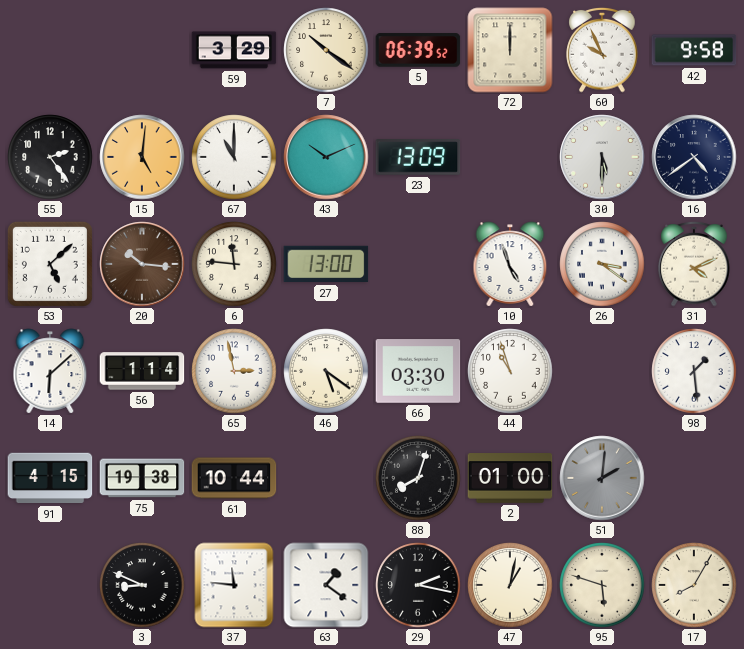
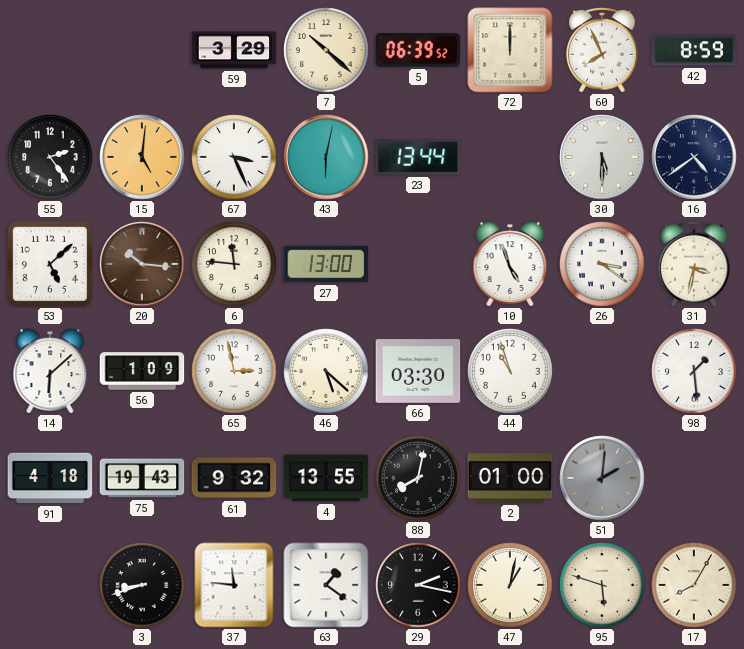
7: 10:21 -> 10:22 (326, 50)
60: 9:56 -> 7:56 (602, 50)
42: 9:58 -> 8:59 (694, 50)
67: 11:00 -> 3:26 (234, 157)
43: 10:11 -> 6:02 (326, 157)
23: 13:09 -> 13:44 (418, 157)
31: 4:11 -> 3:32 (694, 264)
56: 1:14 -> 1:09 (142, 371)
46: 5:21 -> 5:22 (326, 371)
91: 4:15 -> 4:18 (50, 478)
75: 19:38 -> 19:43 (142, 478)
61: 10:44 -> 9:32 (234, 478)
4: none -> 13:55 (326, 478)
88: 8:03 -> 8:02 (418, 478)
3: 8:49 -> 8:42 (142, 585)
